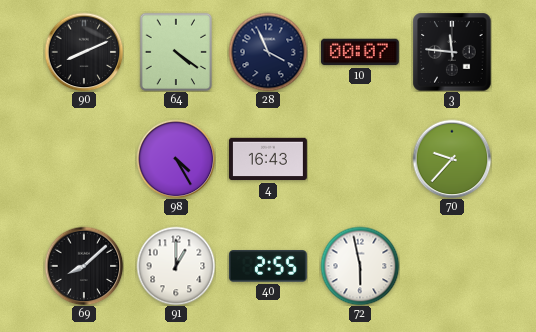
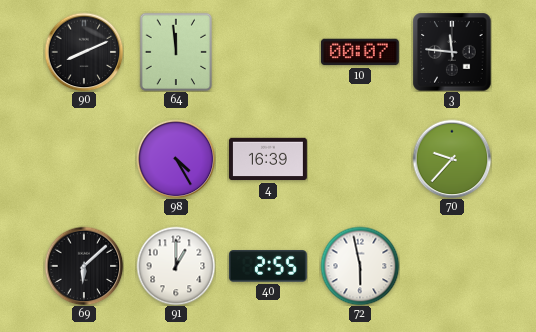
64: 4:21 -> 11:59 (176, 52)
28: 3:56 -> none (268, 52)
4: 16:43 -> 16:39 (268, 159)
69: 8:08 -> 6:08 (84, 266)
